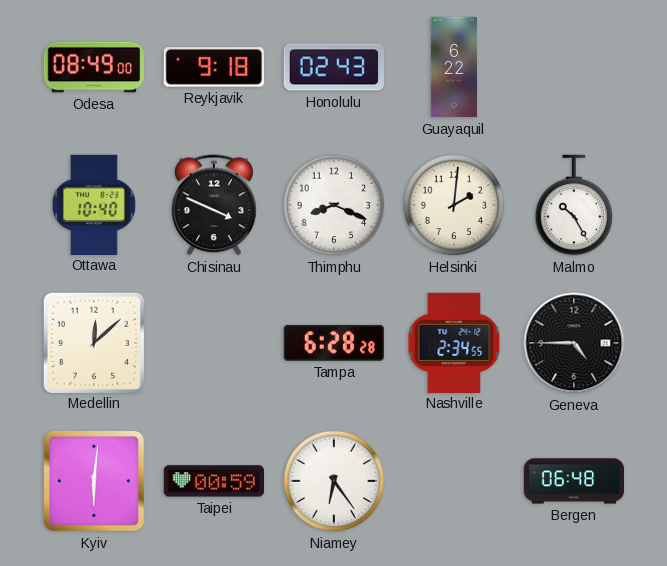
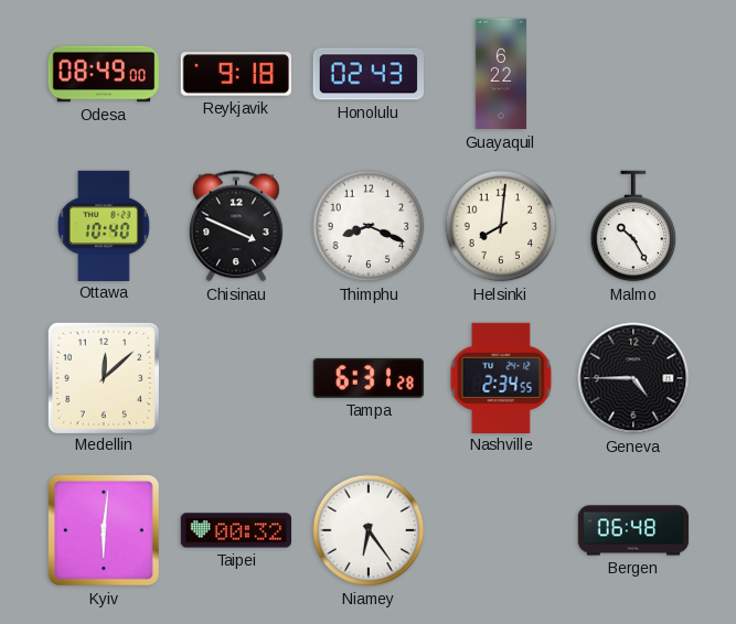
Helsinki: 2:01 -> 8:01 (501, 226)
Tampa: 6:28 -> 6:31 (367, 378)
Taipei: 00:59 -> 00:32 (235, 530)
